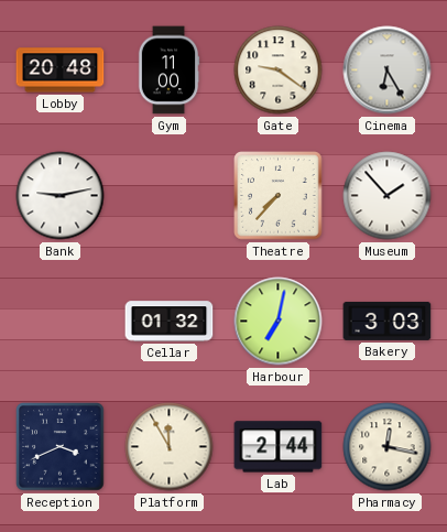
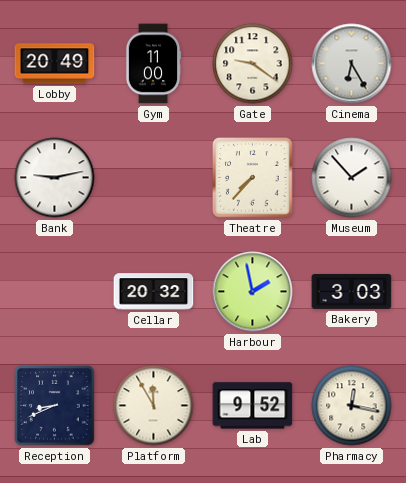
Lobby: 20:48 -> 20:49 (55, 64)
Cellar: 01:32 -> 20:32 (154, 292)
Harbour: 7:02 -> 1:58 (253, 292)
Reception: 3:41 -> 8:41 (55, 406)
Lab: 2:44 -> 9:52 (253, 406)
